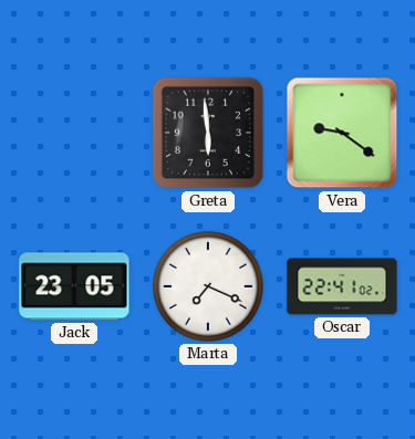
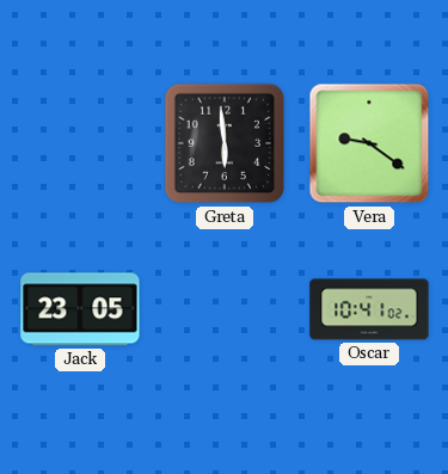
Marta: 7:19 -> none (208, 286)
Oscar: 22:41 -> 10:41 (369, 309)
